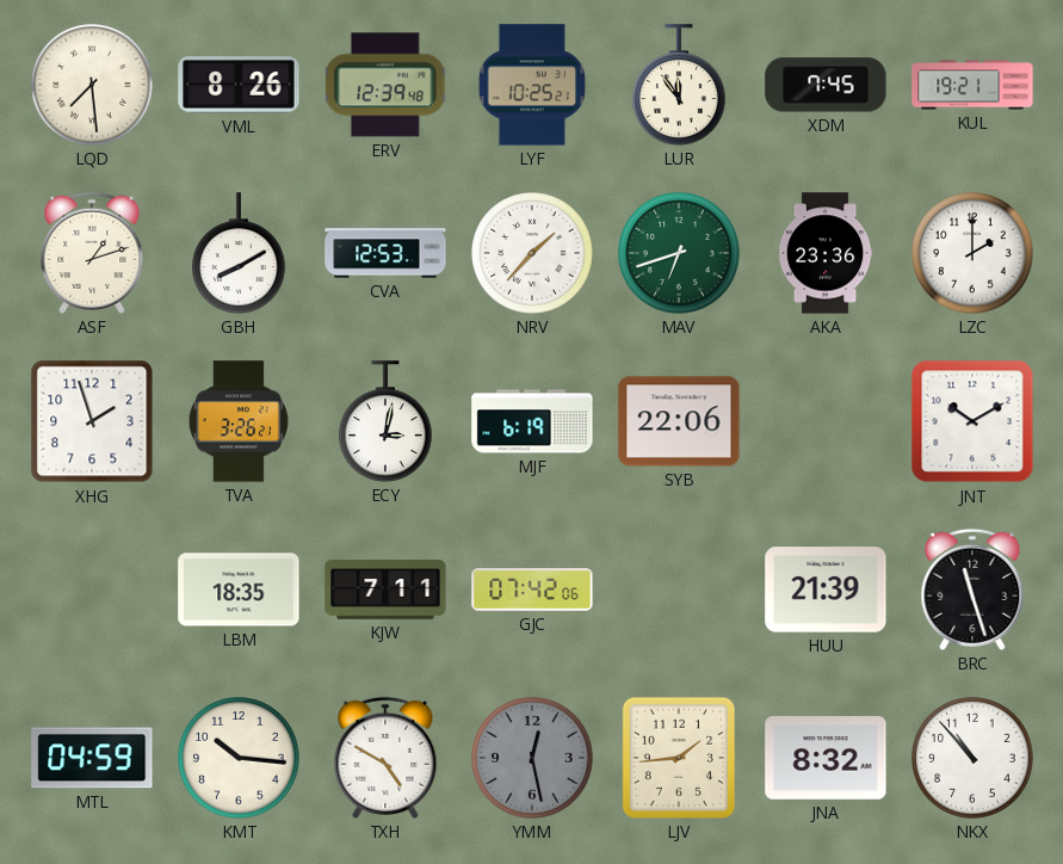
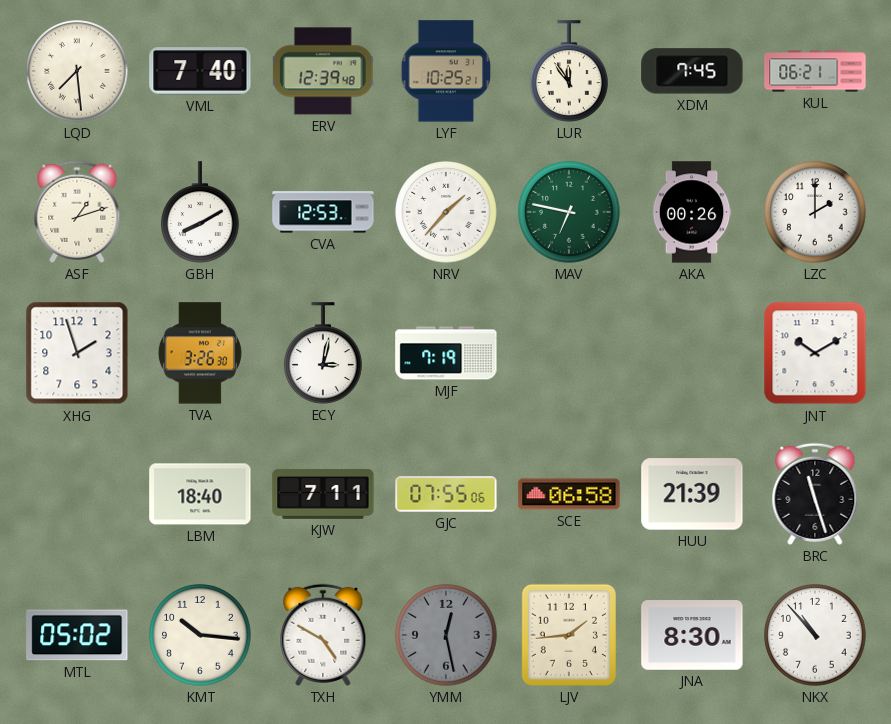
VML: 8:26 -> 7:40 (200, 71)
KUL: 19:21 -> 06:21 (815, 71)
MAV: 6:42 -> 6:47 (569, 212)
AKA: 23:36 -> 00:26 (692, 212)
TVA: 3:26:21 -> 3:26:30 (200, 353)
MJF: 6:19 -> 7:19 (446, 353)
SYB: 22:06 -> none (679, 421)
LBM: 18:35 -> 18:40 (200, 494)
GJC: 07:42 -> 07:55 (446, 494)
SCE: none -> 06:58 (569, 494)
MTL: 04:59 -> 05:02 (77, 635)
JNA: 8:32 -> 8:30 (692, 635)
